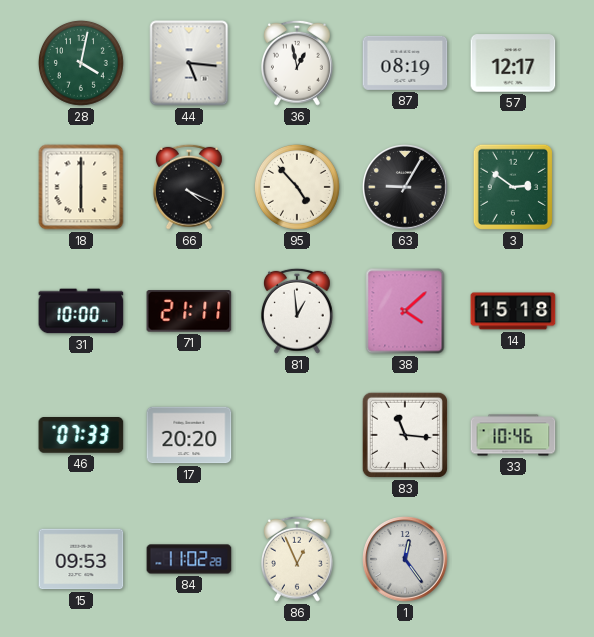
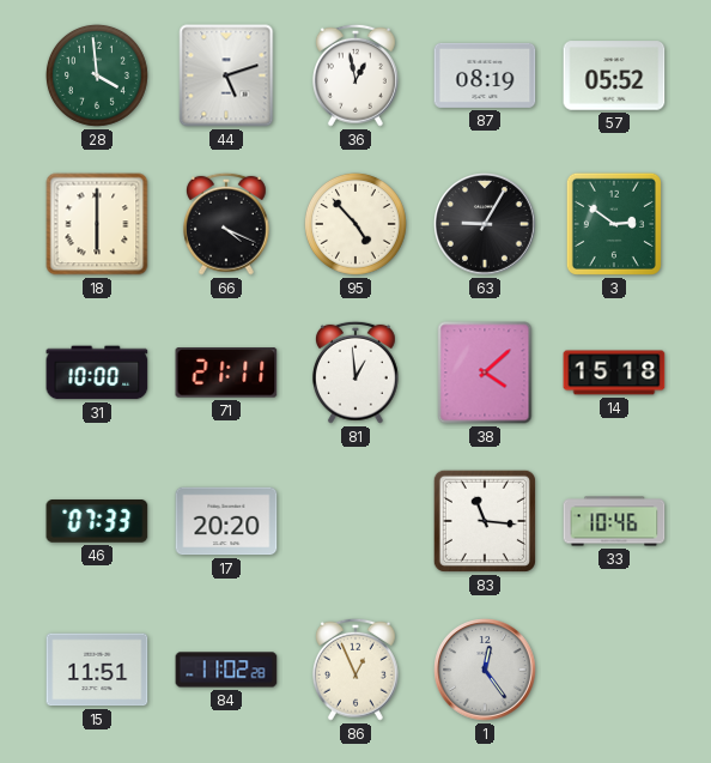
28: 4:02 -> 3:59 (97, 75)
44: 5:16 -> 5:12 (226, 75)
57: 12:17 -> 05:52 (614, 75)
15: 09:53 -> 11:51 (97, 670)
